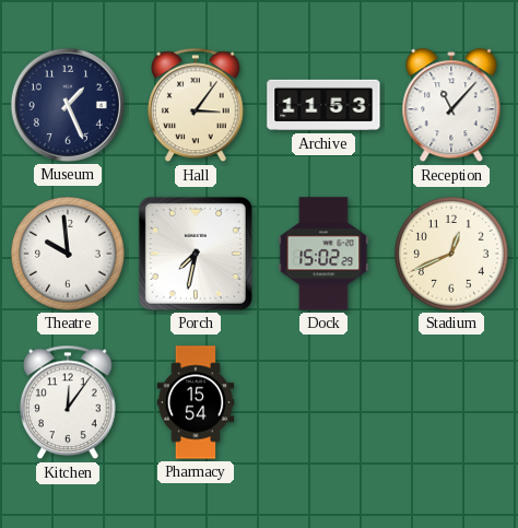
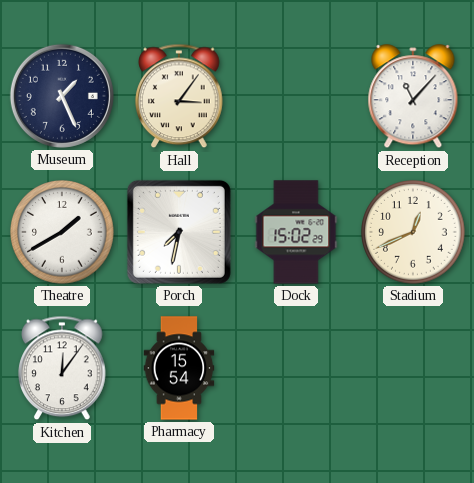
Archive: 11:53 -> none (323, 105)
Theatre: 9:59 -> 1:40 (63, 233)
